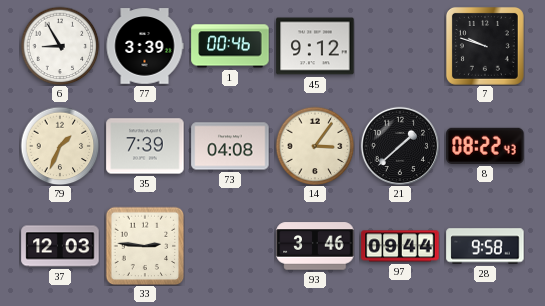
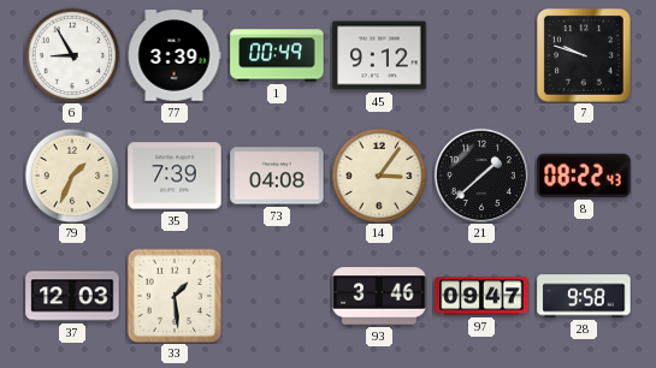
1: 00:46 -> 00:49 (277, 55)
33: 2:46 -> 1:29 (175, 296)
97: 09:44 -> 09:47 (481, 296)
